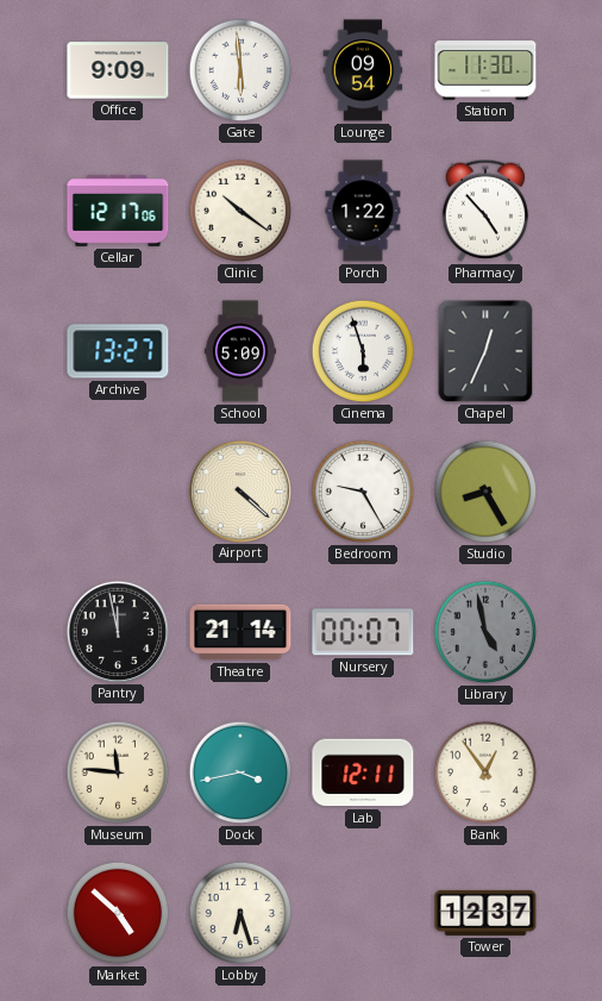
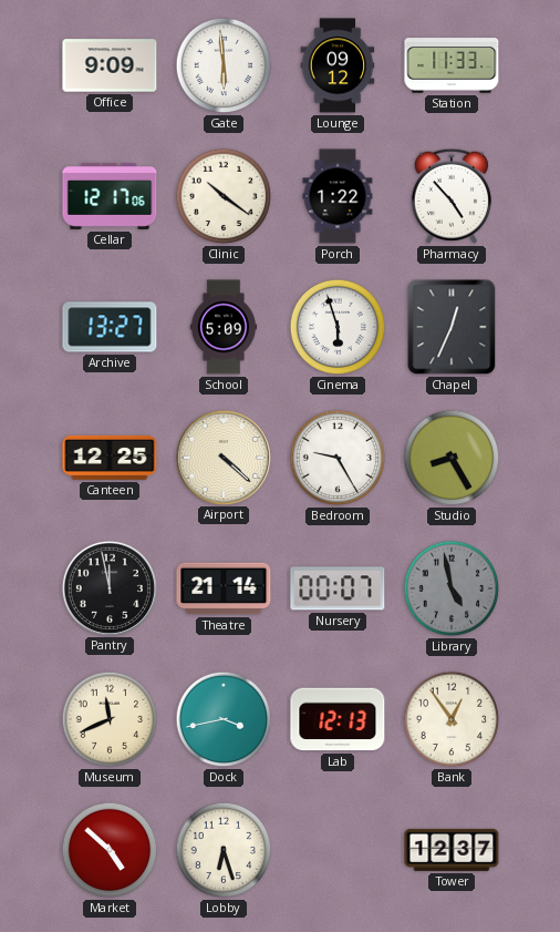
Lounge: 09:54 -> 09:12 (338, 65)
Station: 11:30 -> 11:33 (452, 65)
Canteen: none -> 12:25 (110, 458)
Museum: 11:46 -> 11:41 (110, 719)
Lab: 12:11 -> 12:13 (338, 719)
